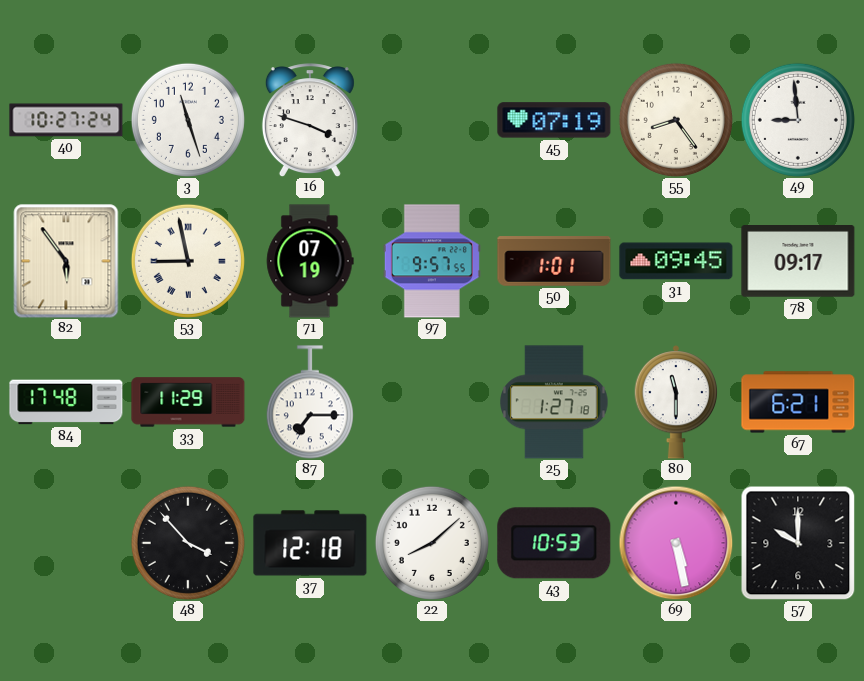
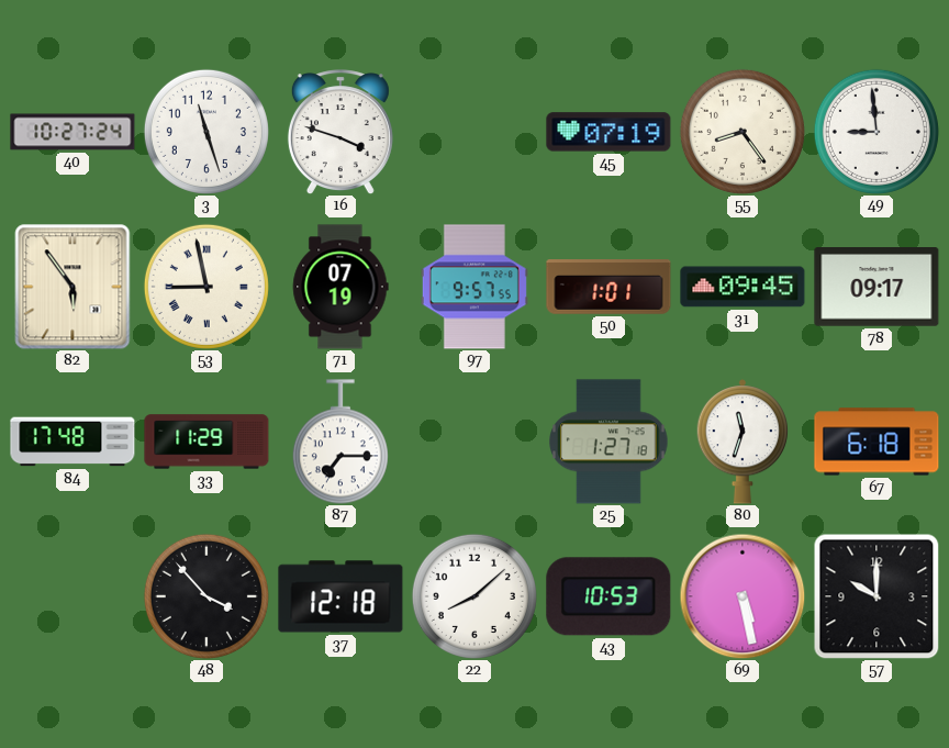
80: 11:30 -> 11:33 (743, 442)
67: 6:21 -> 6:18 (877, 442)
